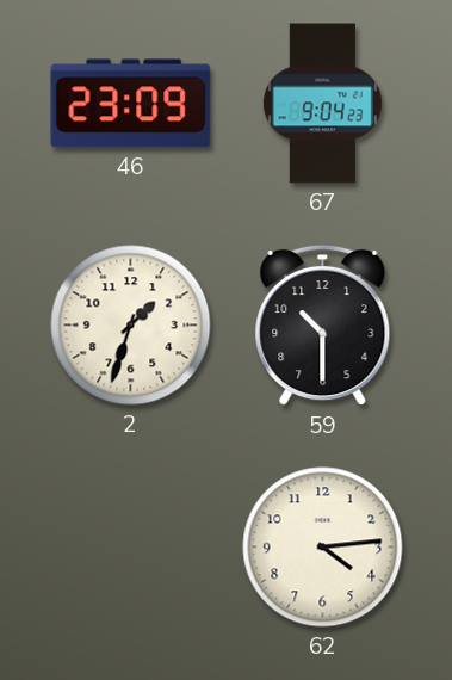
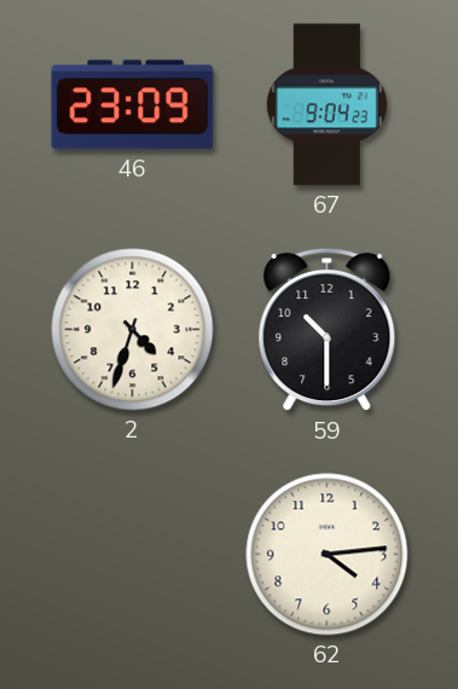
2: 1:33 -> 4:33 (133, 330)
